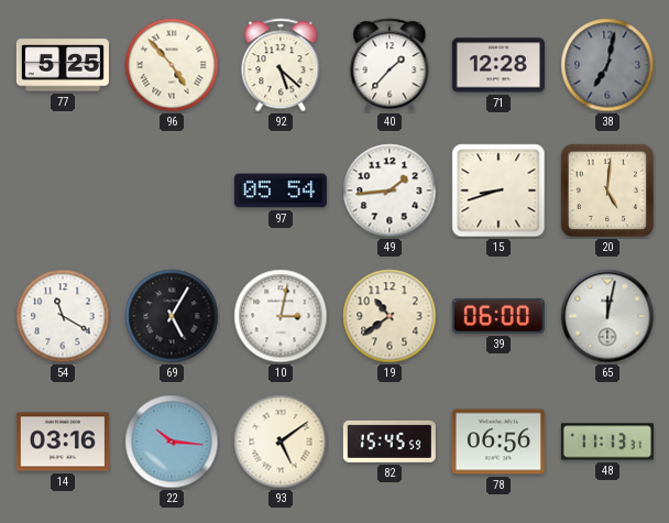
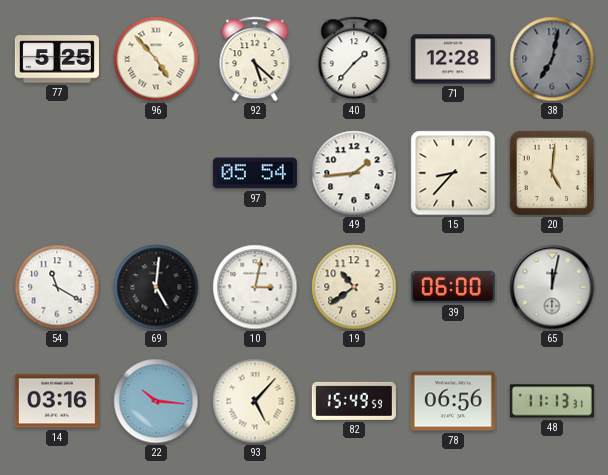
15: 8:42 -> 8:37 (453, 173)
69: 5:05 -> 5:01 (156, 287)
93: 5:09 -> 5:07 (255, 401)
82: 15:45 -> 15:49 (354, 401)
